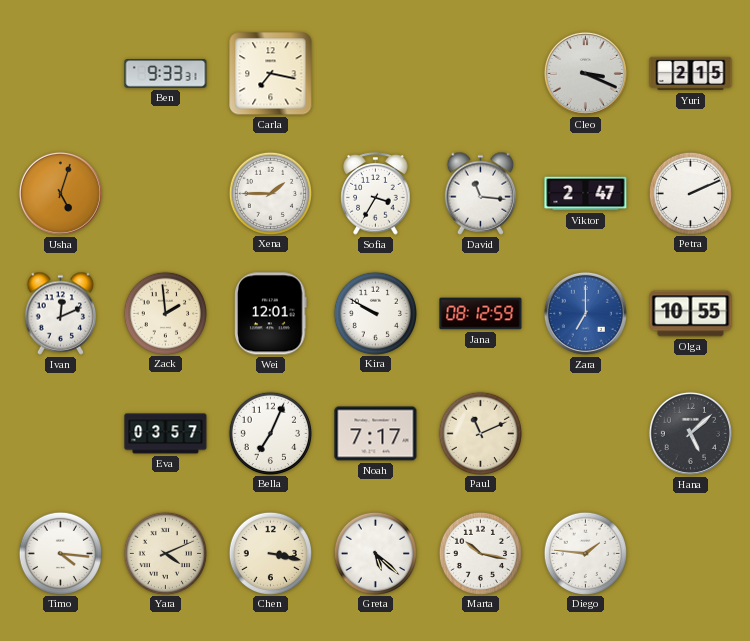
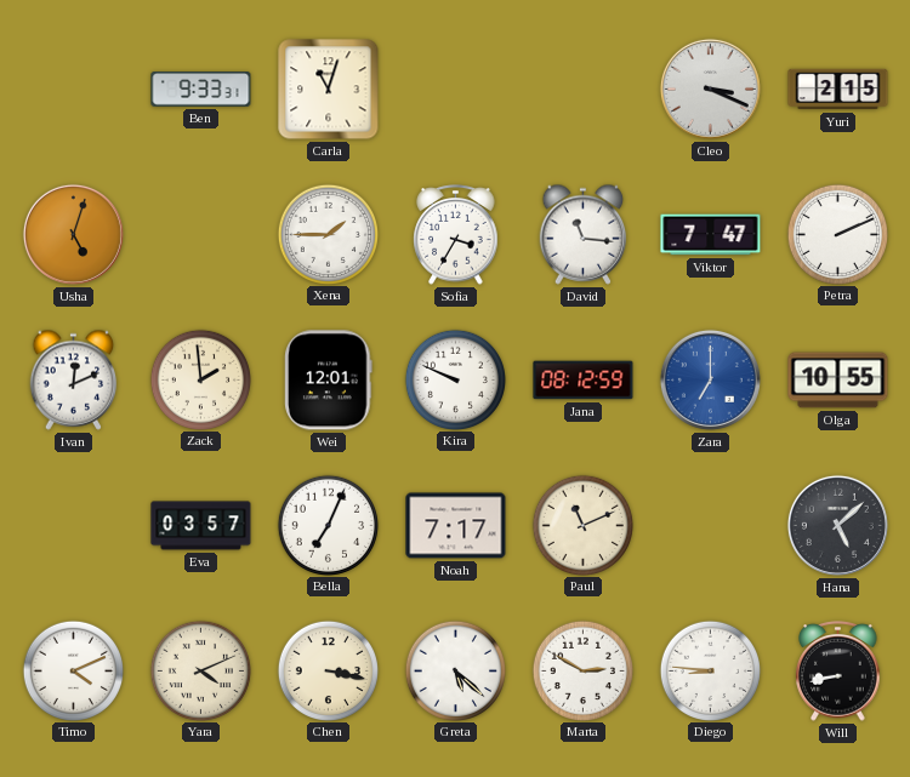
Carla: 7:17 -> 11:03 (329, 90)
Viktor: 2:47 -> 7:47 (711, 235)
Kira: 9:50 -> 9:49 (455, 379)
Timo: 4:16 -> 4:11 (73, 670)
Marta: 10:17 -> 2:50 (582, 670)
Diego: 1:46 -> 8:46 (710, 670)
Will: none -> 8:43 (838, 672)
